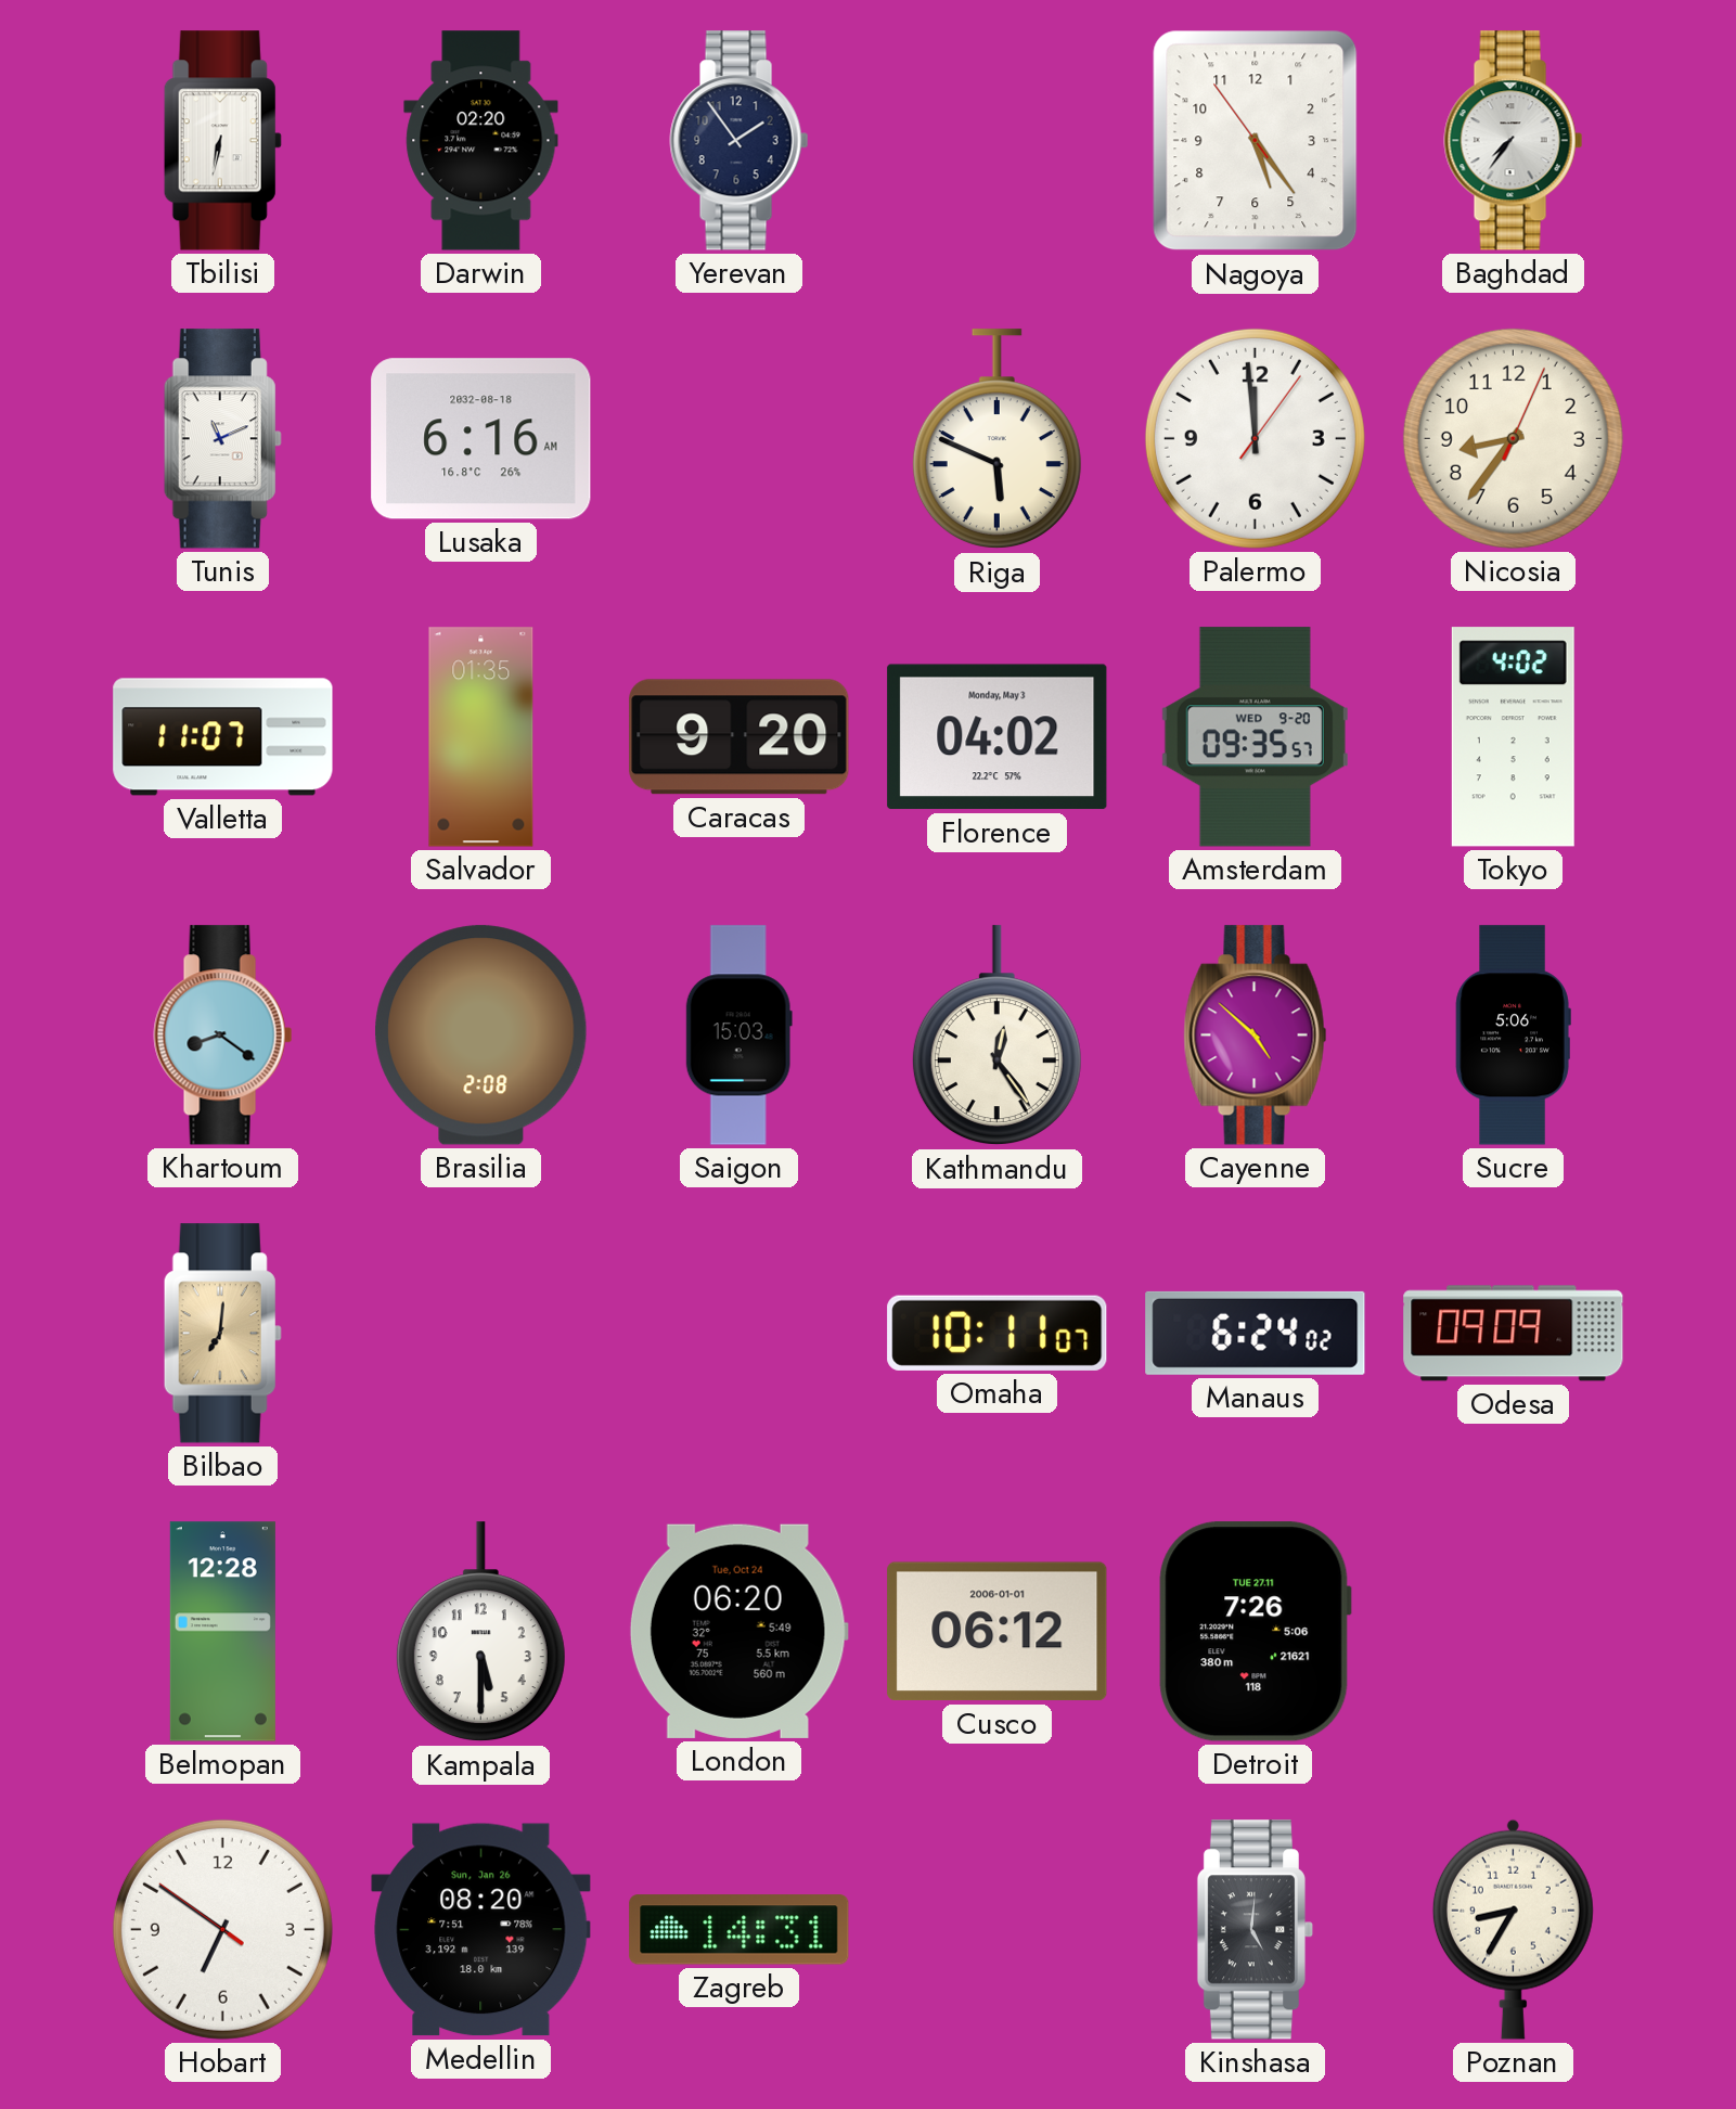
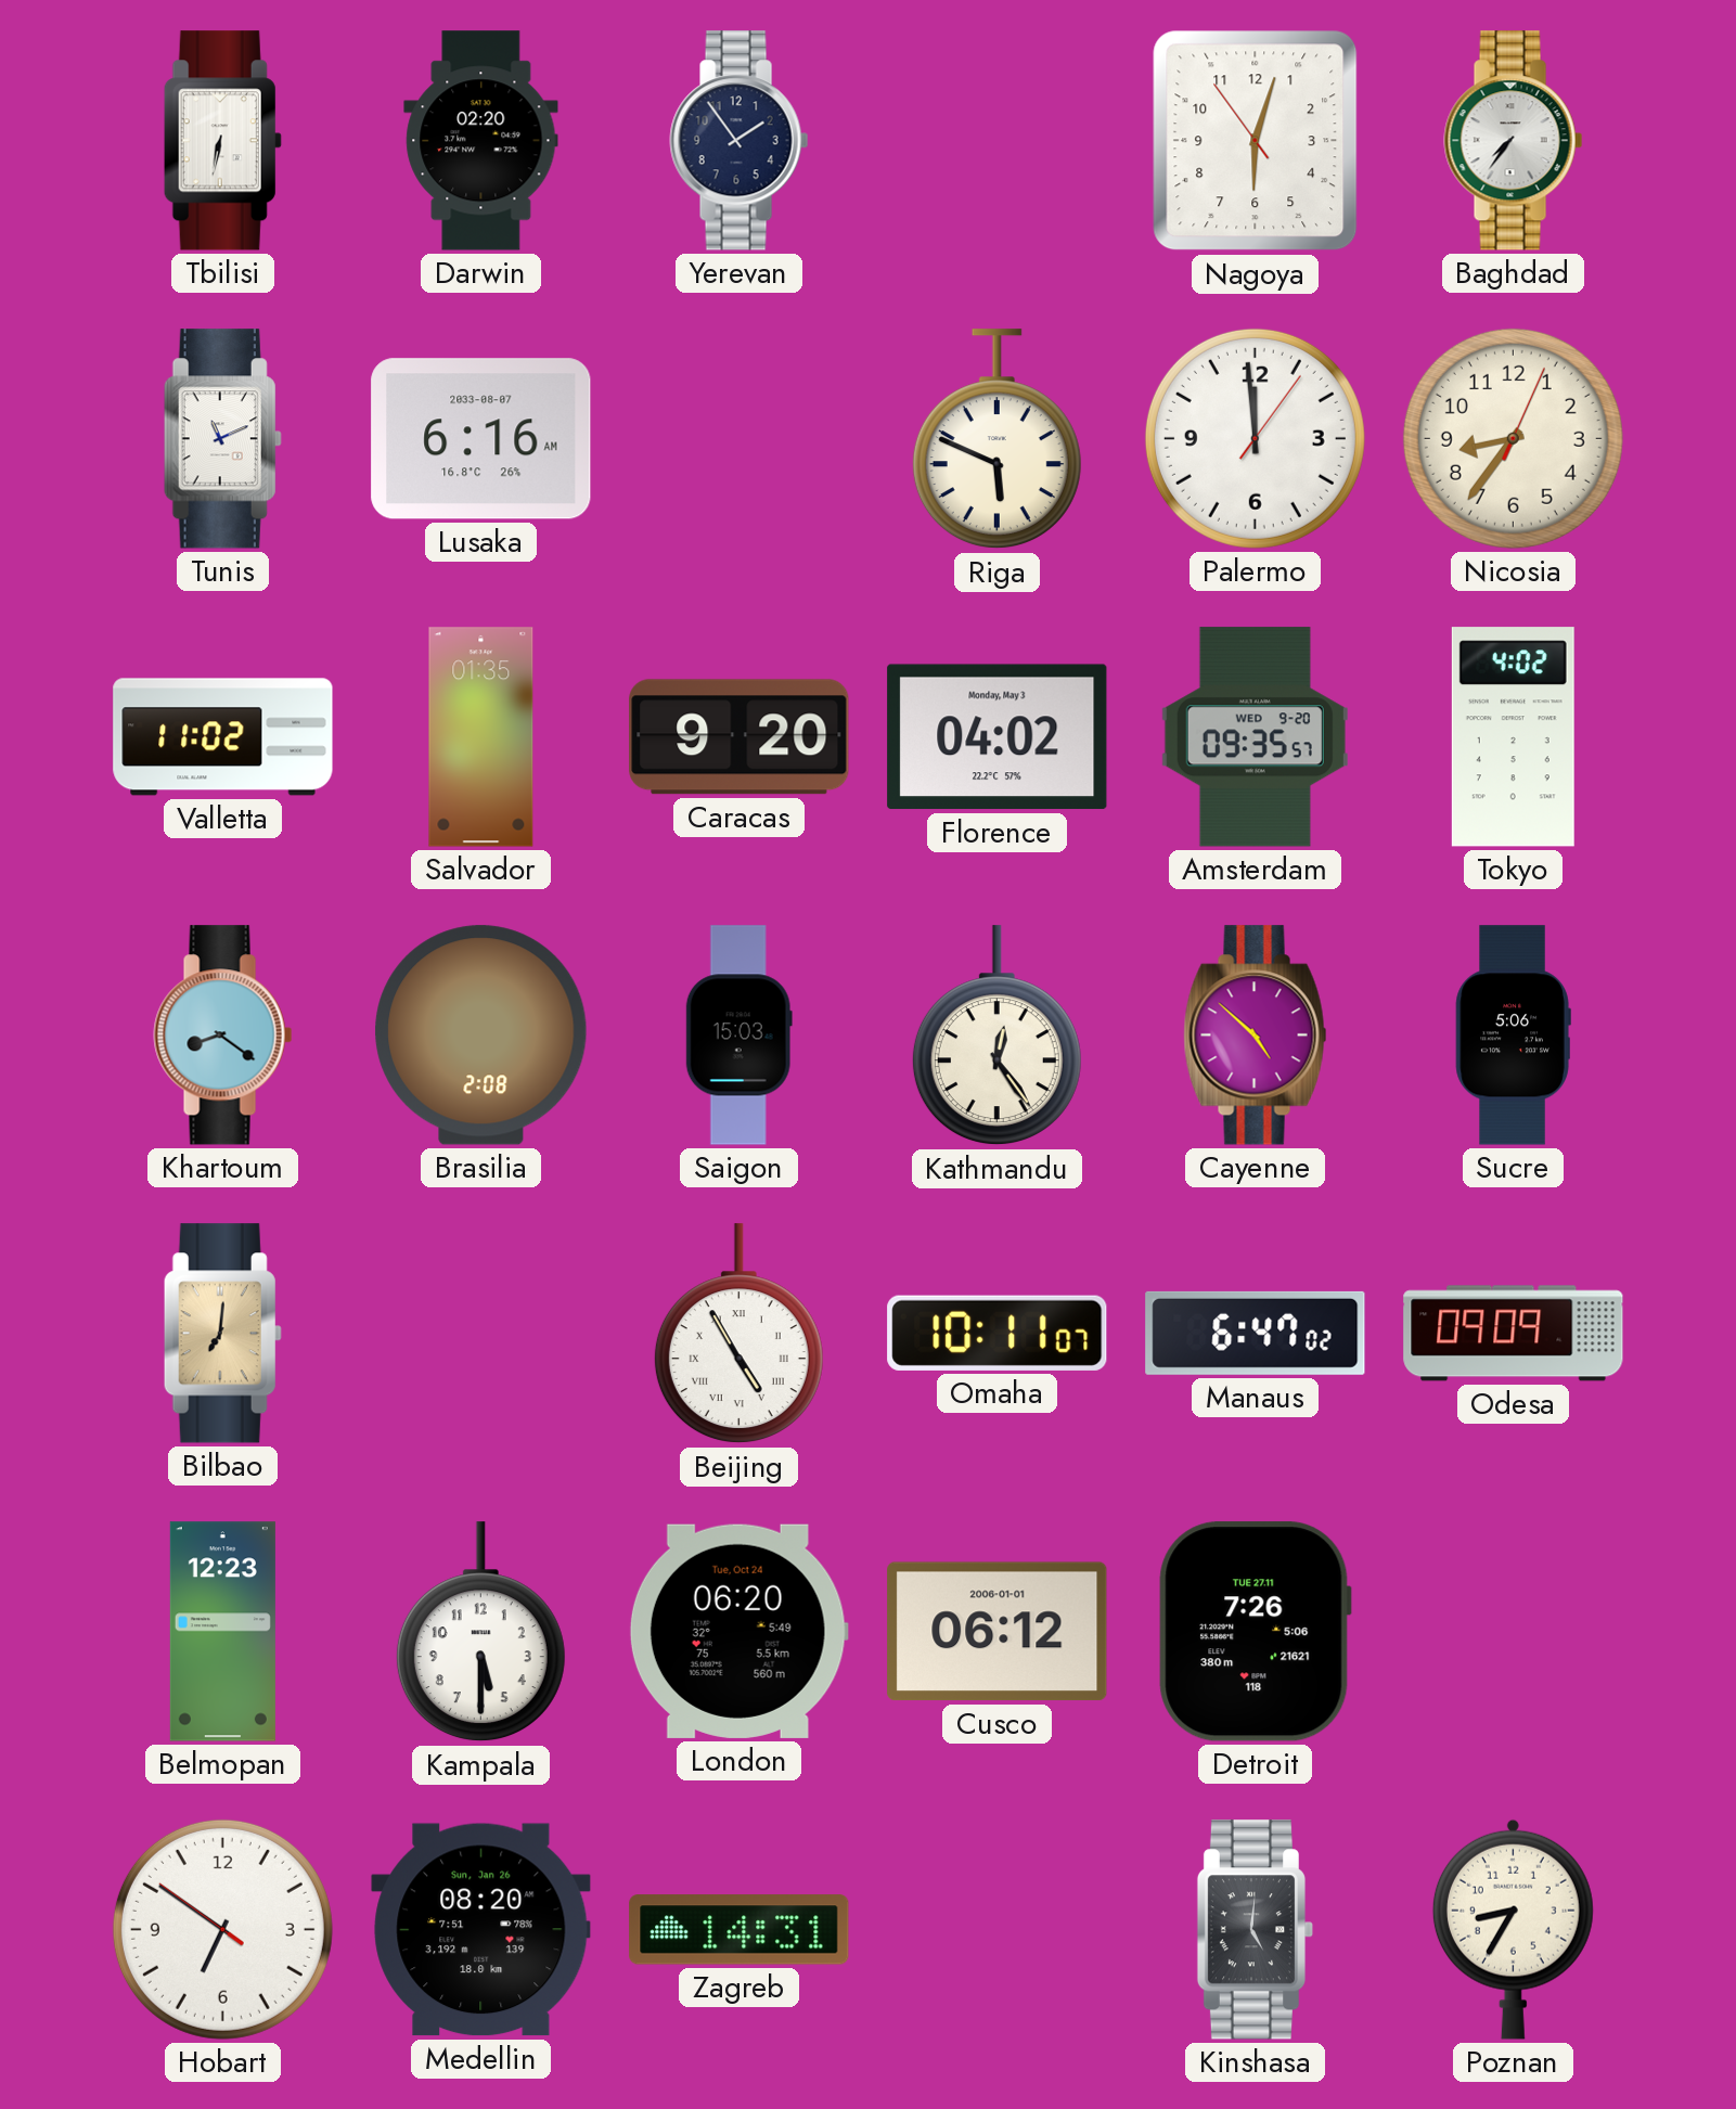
Nagoya: 5:23 -> 6:02 (1256, 141)
Lusaka date: 2032-08-18 -> 2033-08-07 (481, 439)
Valletta: 11:07 -> 11:02 (223, 737)
Beijing: none -> 4:55 (738, 1334)
Manaus: 6:24 -> 6:47 (1256, 1333)
Belmopan: 12:28 -> 12:23 (222, 1632)
